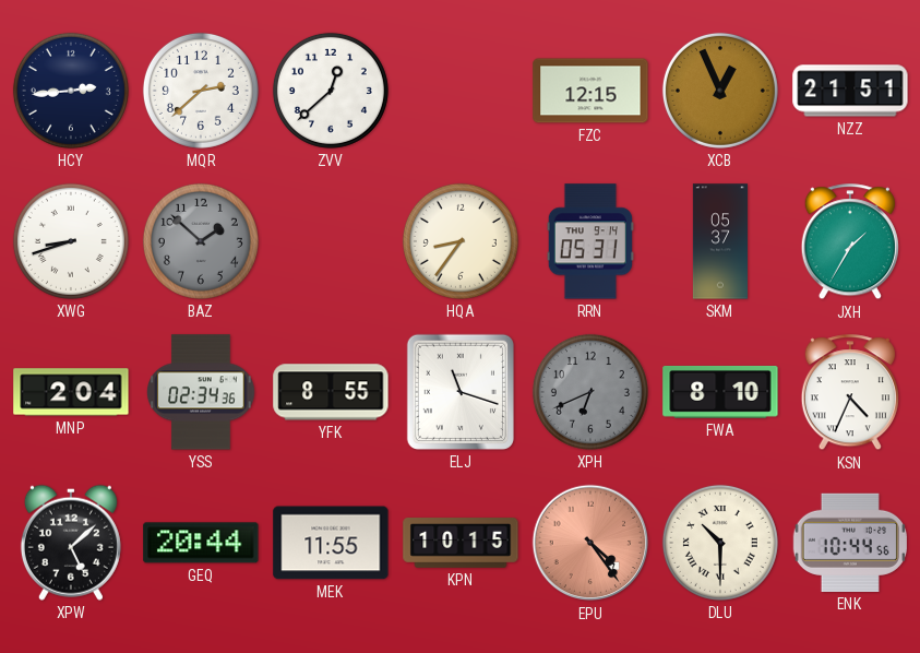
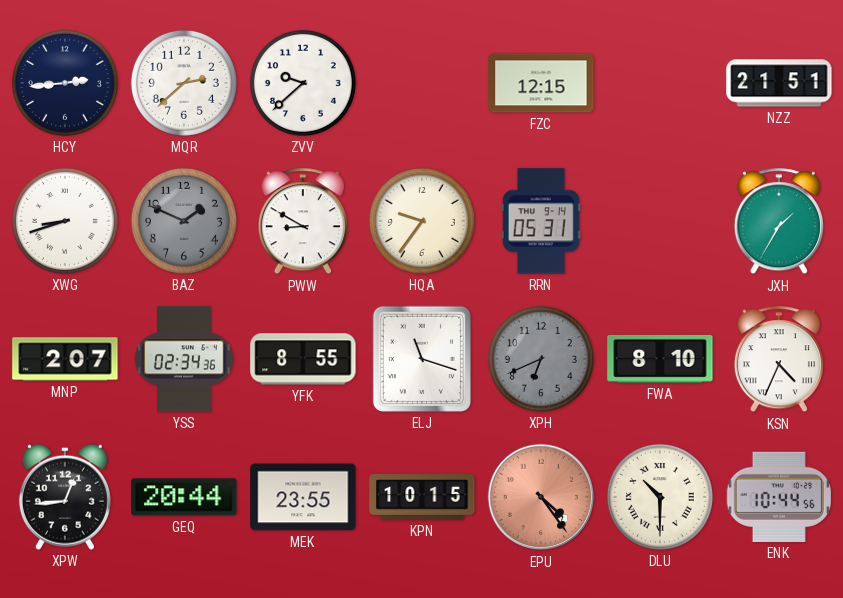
ZVV: 12:38 -> 9:38 (303, 83)
XCB: 12:56 -> none (720, 91)
BAZ: 1:52 -> 1:49 (184, 221)
PWW: none -> 8:50 (303, 222)
HQA: 8:36 -> 9:36 (422, 221)
SKM: 05:37 -> none (720, 241)
MNP: 2:04 -> 2:07 (65, 359)
XPW: 5:08 -> 12:44 (65, 497)
MEK: 11:55 -> 23:55 (303, 497)
